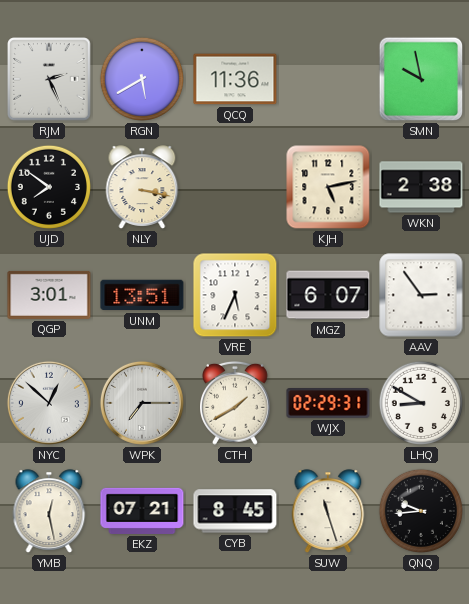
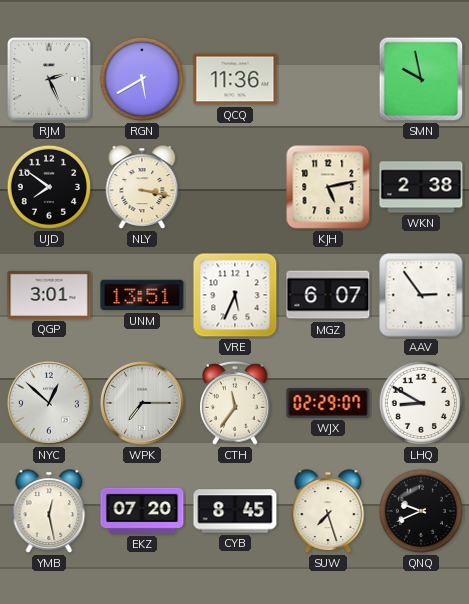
CTH: 1:40 -> 11:36 (236, 403)
WJX: 02:29:31 -> 02:29:07 (328, 404)
EKZ: 07:21 -> 07:20 (142, 511)
SUW: 11:27 -> 7:27 (328, 511)
QNQ: 9:44 -> 9:41 (421, 511)
